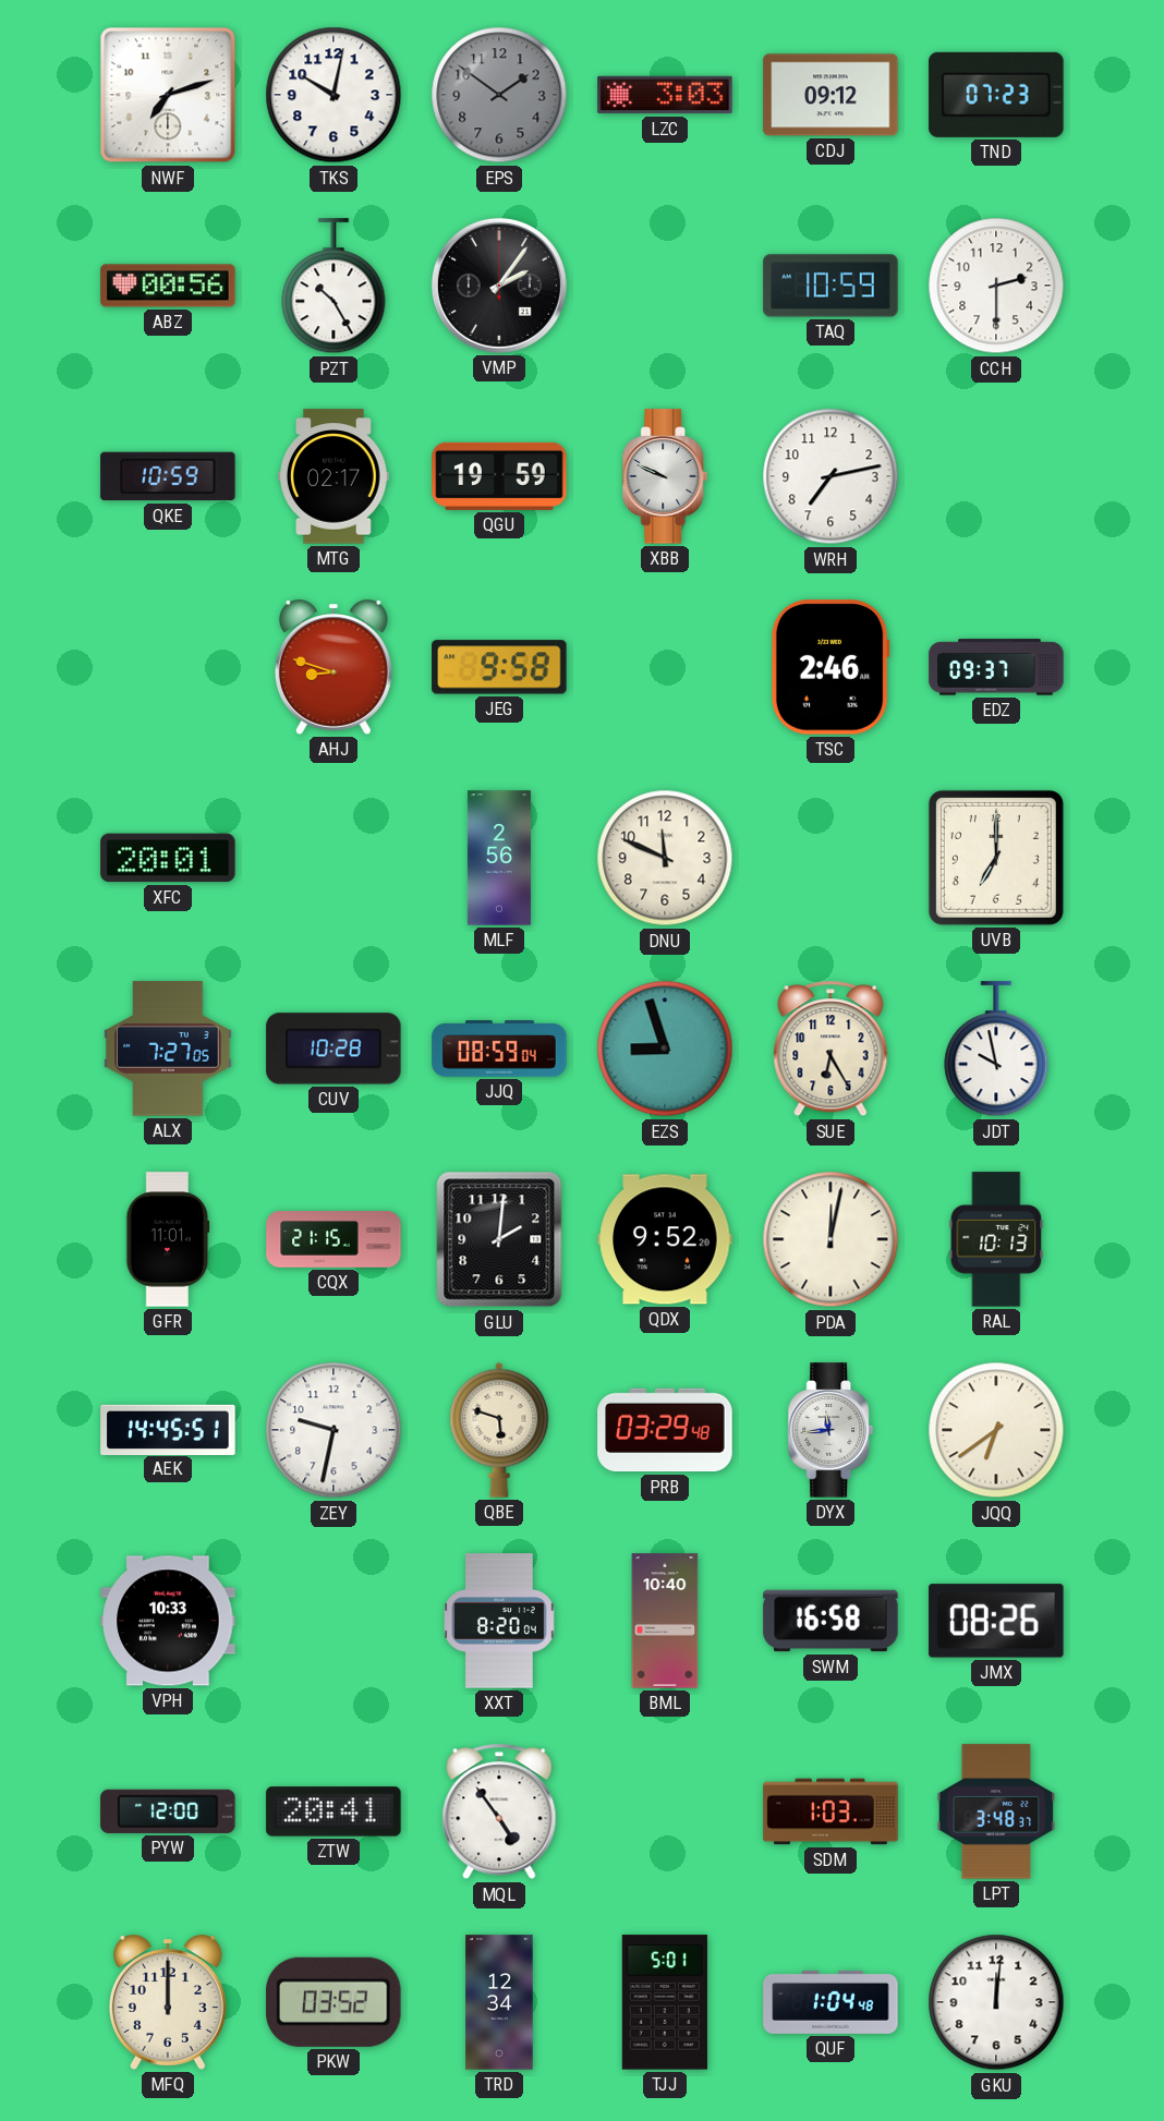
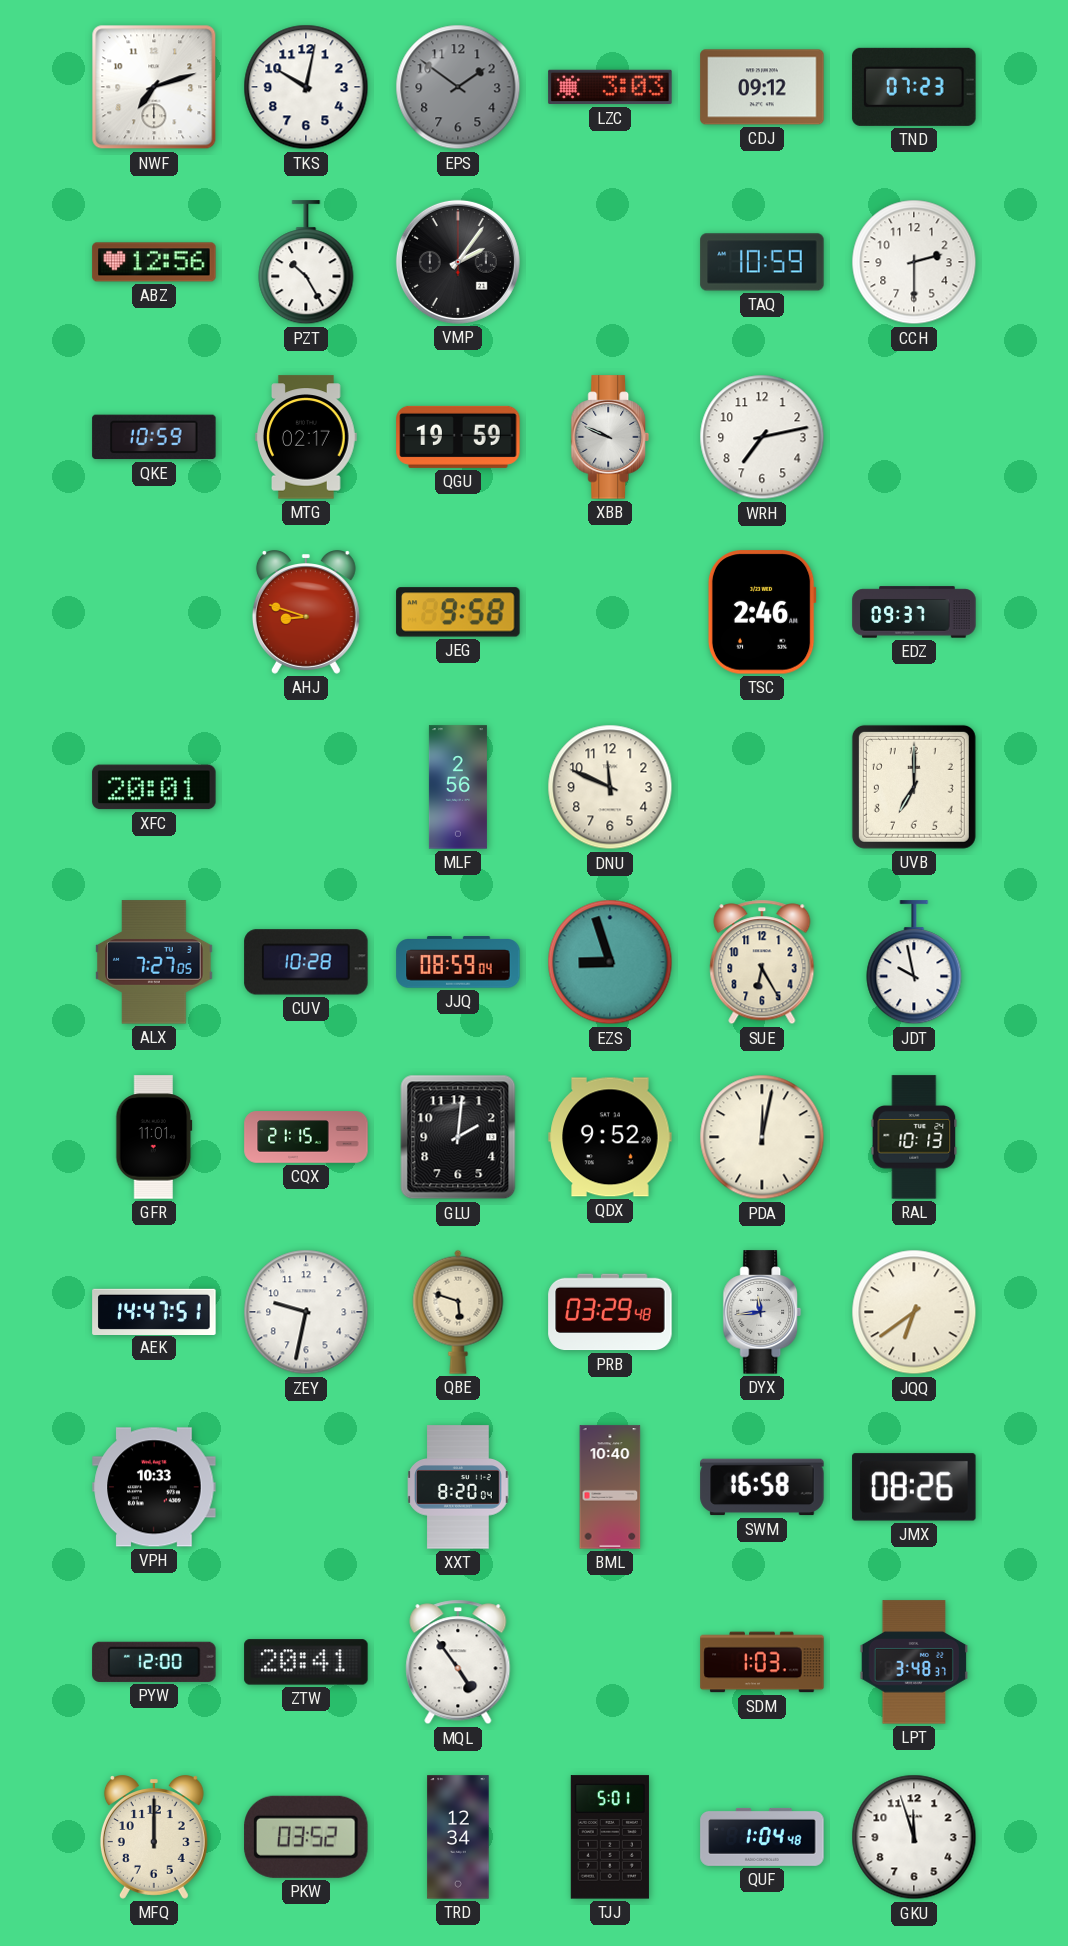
ABZ: 00:56 -> 12:56 (154, 262)
AEK: 14:45 -> 14:47 (154, 1311)
GKU: 12:01 -> 11:57 (914, 1837)
